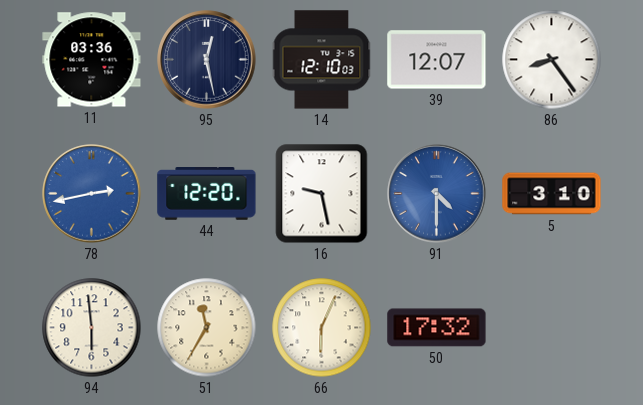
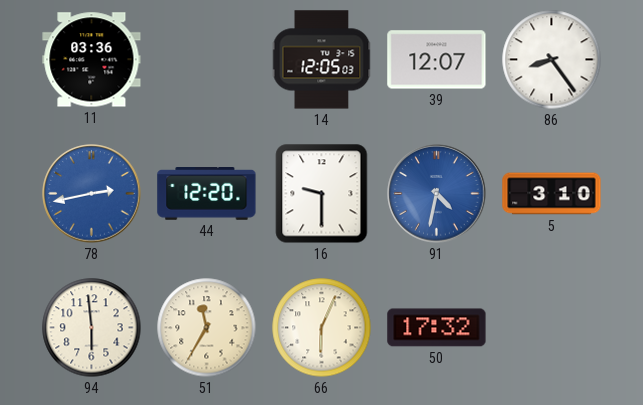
95: 12:28 -> none (207, 60)
14: 12:10 -> 12:05 (322, 60)
16: 9:28 -> 9:30 (322, 194)
91: 4:30 -> 4:32 (437, 194)
